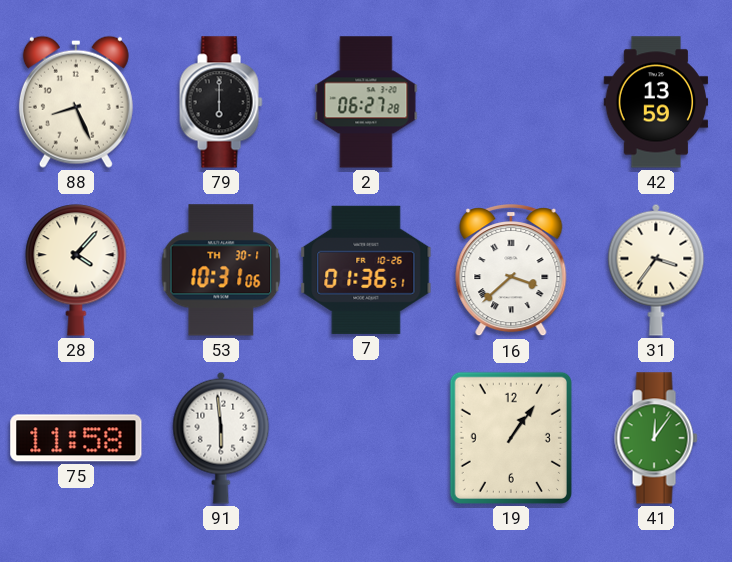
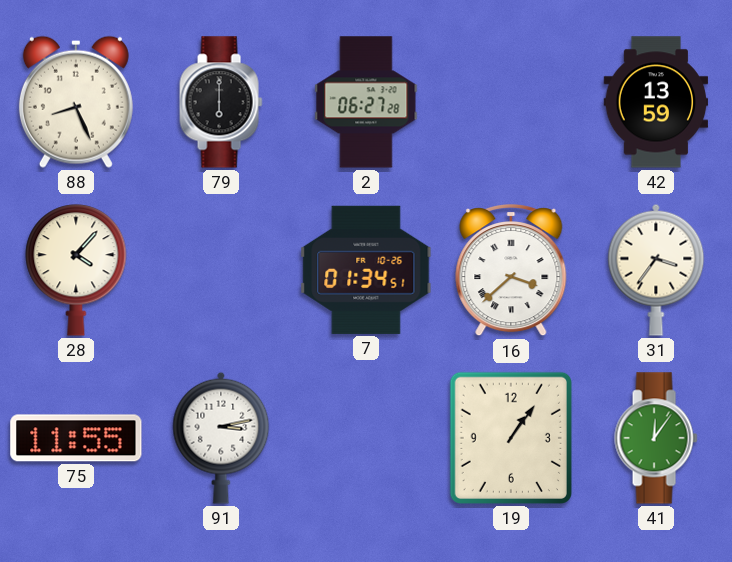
53: 10:31 -> none (221, 270)
7: 01:36 -> 01:34 (366, 270)
75: 11:58 -> 11:55 (76, 438)
91: 5:59 -> 3:13 (221, 438)
